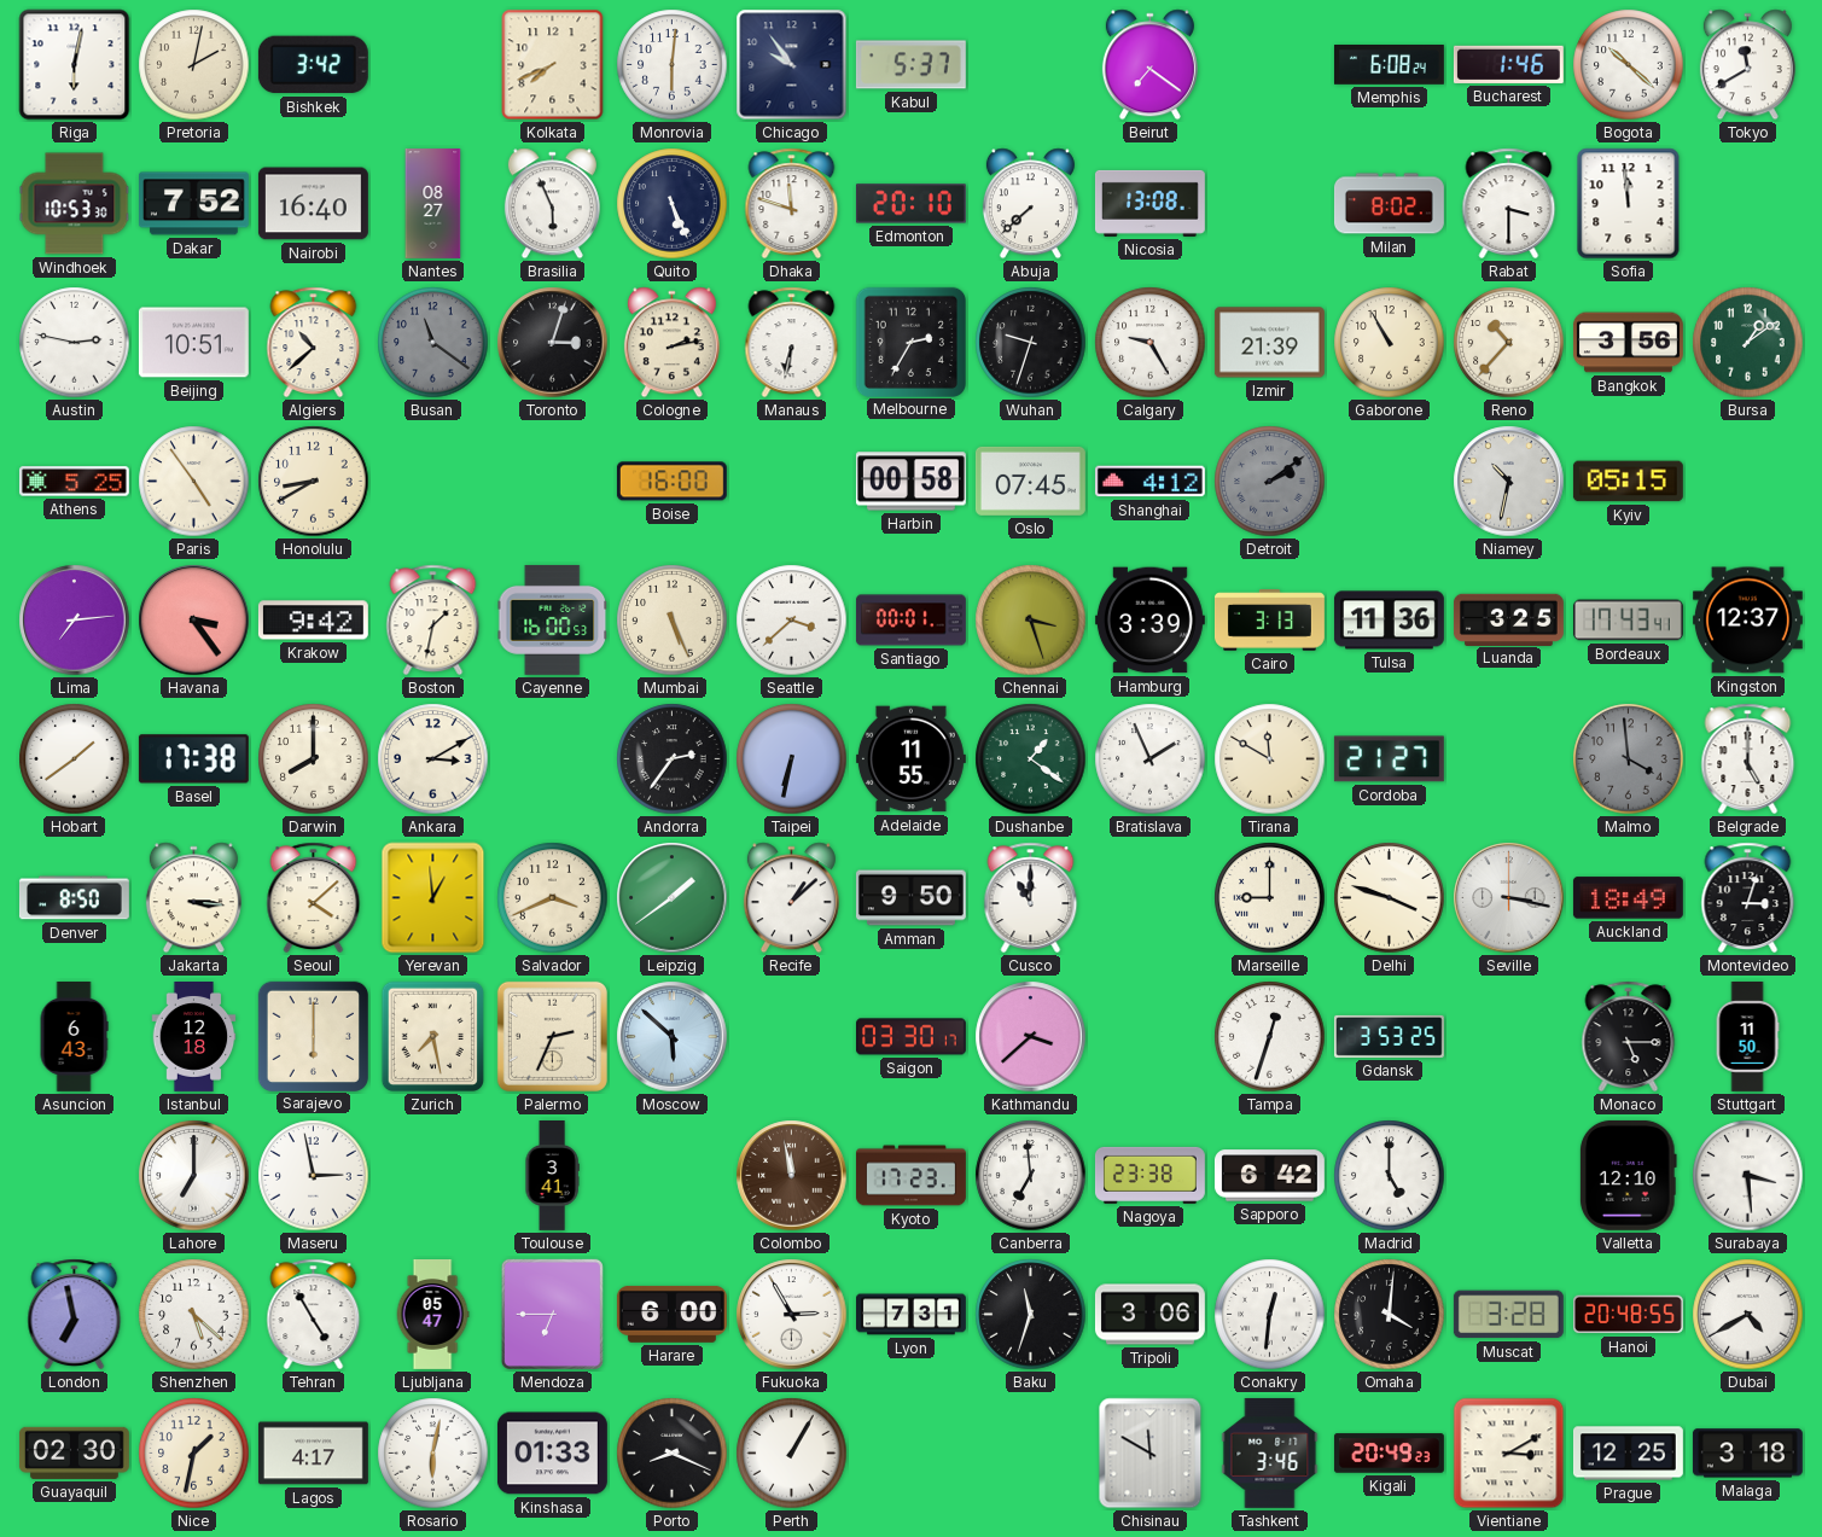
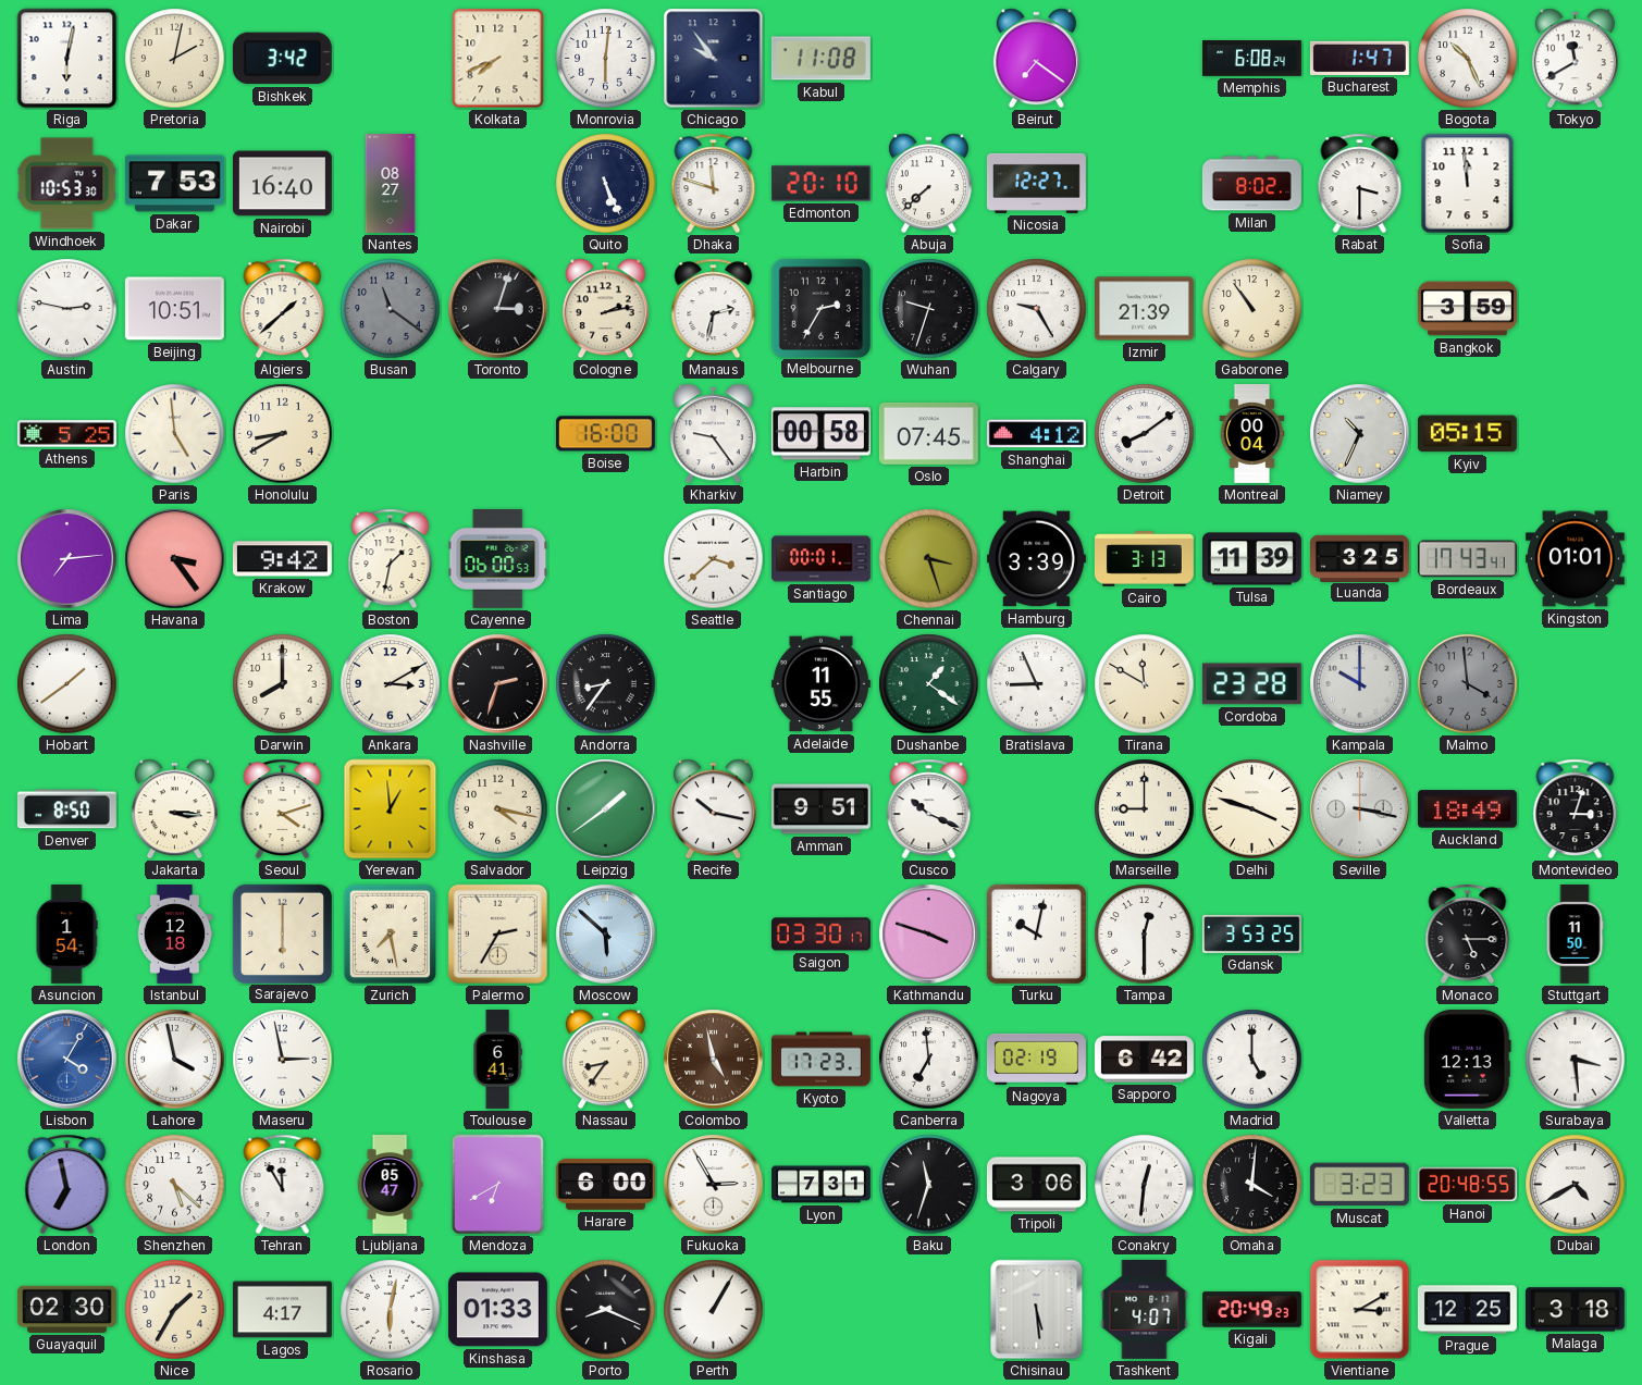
Kabul: 5:37 -> 11:08 (820, 59)
Bucharest: 1:46 -> 1:47 (1359, 58)
Bogota: 10:22 -> 10:26 (1468, 59)
Dakar: 7:52 -> 7:53 (174, 184)
Brasilia: 5:56 -> none (552, 204)
Nicosia: 13:08 -> 12:27 (1036, 183)
Algiers: 10:38 -> 1:38 (283, 309)
Manaus: 6:32 -> 2:32 (714, 309)
Gaborone: 10:55 -> 10:54 (1252, 309)
Reno: 10:37 -> none (1509, 343)
Bangkok: 3:56 -> 3:59 (1467, 309)
Bursa: 1:09 -> none (1748, 343)
Paris: 4:54 -> 4:59 (175, 434)
Kharkiv: none -> 9:24 (713, 434)
Detroit: 2:09 -> 8:09 (1145, 434)
Detroit dial: grey -> white (1145, 434)
Montreal: none -> 00:04 (1252, 434)
Niamey: 10:32 -> 10:34 (1360, 434)
Cayenne: 16:00 -> 06:00 (498, 558)
Mumbai: 5:26 -> none (673, 621)
Tulsa: 11:36 -> 11:39 (1251, 559)
Kingston: 12:37 -> 01:01 (1575, 559)
Basel: 17:38 -> none (193, 759)
Nashville: none -> 2:33 (498, 684)
Andorra: 2:36 -> 8:36 (606, 684)
Taipei: 6:32 -> none (792, 759)
Bratislava: 1:56 -> 8:56 (1037, 684)
Cordoba: 21:27 -> 23:28 (1251, 684)
Kampala: none -> 10:00 (1360, 684)
Belgrade: 5:00 -> none (1748, 759)
Seoul: 4:08 -> 4:12 (283, 809)
Salvador: 3:41 -> 4:17 (498, 809)
Recife: 1:08 -> 10:17 (713, 809)
Amman: 9:50 -> 9:51 (820, 809)
Cusco: 11:00 -> 10:19 (929, 809)
Asuncion: 6:43 -> 1:54 (66, 935)
Palermo: 2:34 -> 2:35 (497, 933)
Kathmandu: 3:38 -> 3:48 (929, 935)
Turku: none -> 10:02 (1036, 933)
Tampa: 12:33 -> 12:30 (1145, 935)
Lisbon: none -> 4:05 (67, 1060)
Lahore: 7:00 -> 3:58 (175, 1060)
Toulouse: 3:41 -> 6:41 (497, 1060)
Nassau: none -> 8:36 (605, 1060)
Colombo: 11:58 -> 4:58 (714, 1060)
Nagoya: 23:38 -> 02:19 (1036, 1059)
Valletta: 12:10 -> 12:13 (1467, 1059)
Tehran: 4:55 -> 11:55 (283, 1185)
Mendoza: 6:45 -> 6:40 (497, 1184)
Muscat: 3:28 -> 3:23 (1359, 1185)
Nice: 1:32 -> 1:35 (175, 1310)
Chisinau: 11:50 -> 5:29 (1037, 1310)
Tashkent: 3:46 -> 4:07 (1145, 1309)
